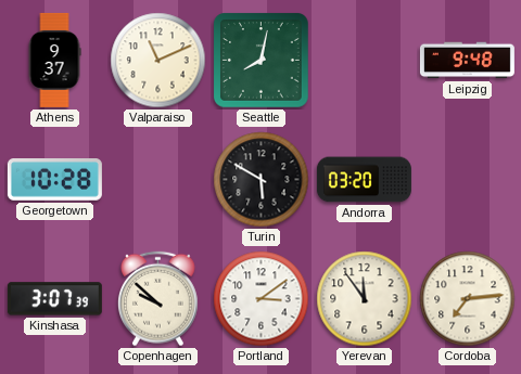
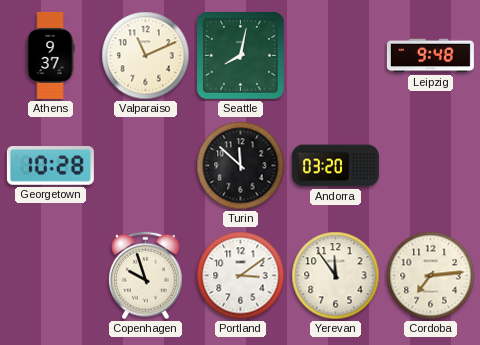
Turin: 5:50 -> 11:52 (241, 166)
Kinshasa: 3:07 -> none (54, 299)
Copenhagen: 9:52 -> 9:57 (145, 276)
